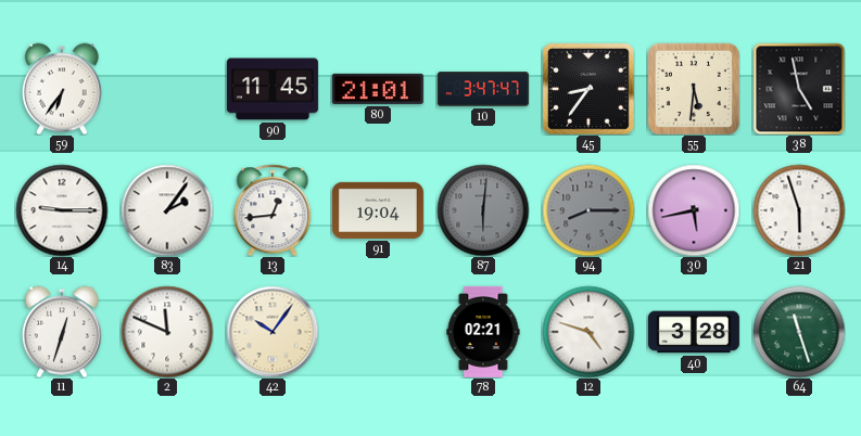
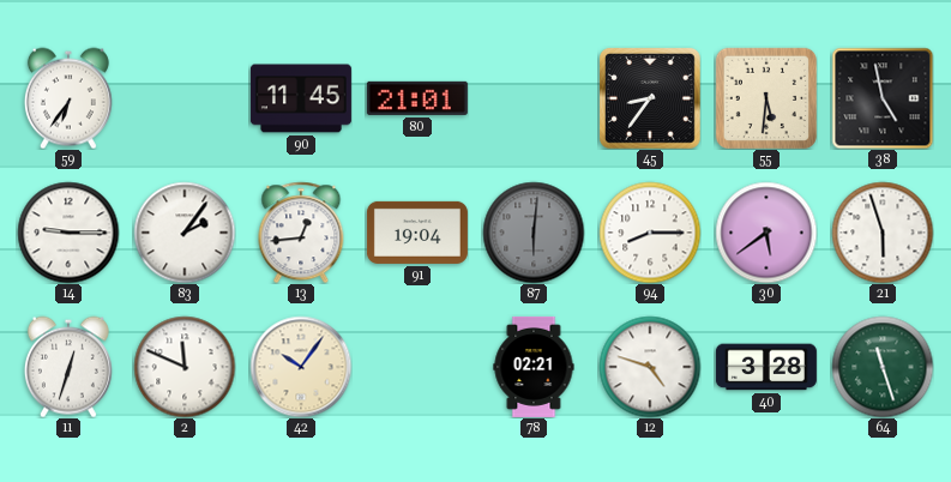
10: 3:47 -> none (483, 89)
94 dial: grey -> white (650, 233)
30: 5:43 -> 5:39 (766, 233)
